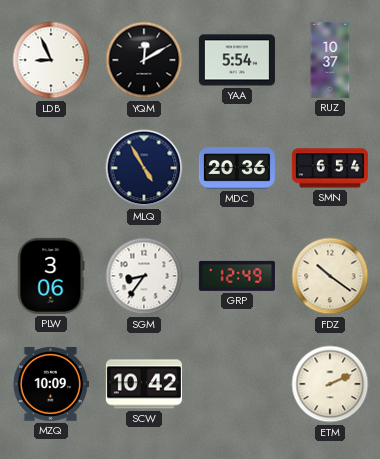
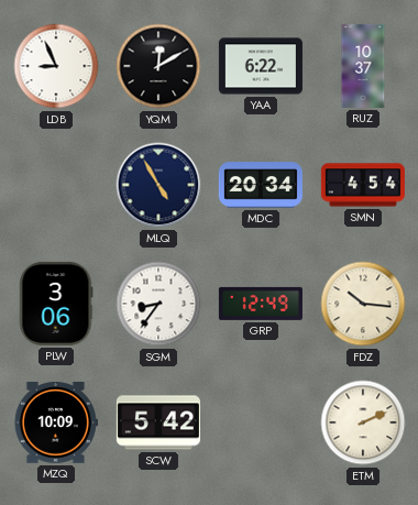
YAA: 5:54 -> 6:22 (261, 66)
MDC: 20:36 -> 20:34 (261, 185)
SMN: 6:54 -> 4:54 (363, 185)
FDZ: 10:21 -> 10:16 (363, 304)
SCW: 10:42 -> 5:42 (158, 422)
